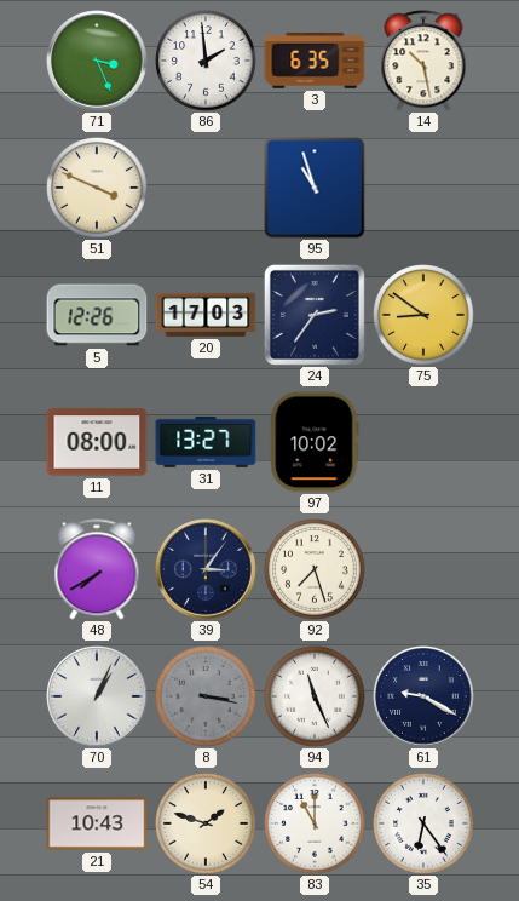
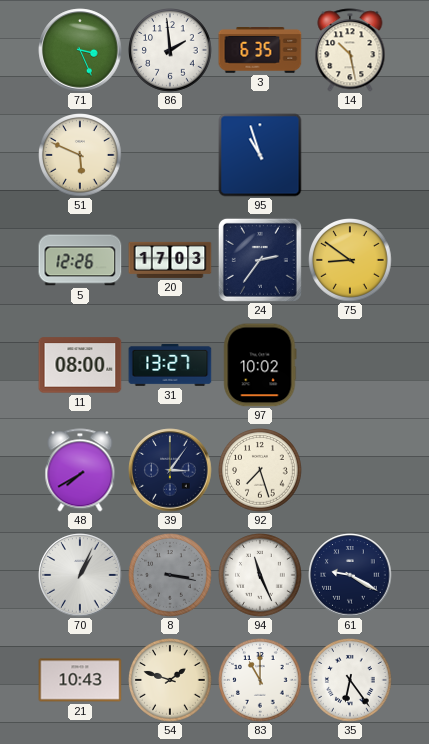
51: 3:49 -> 5:49 (80, 155)
